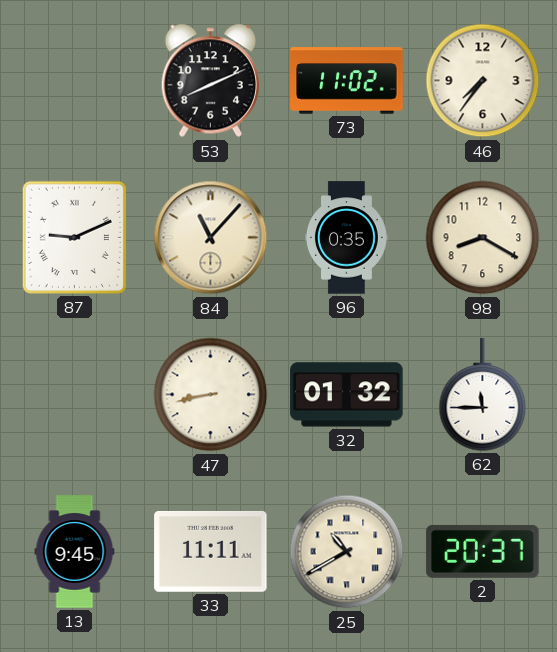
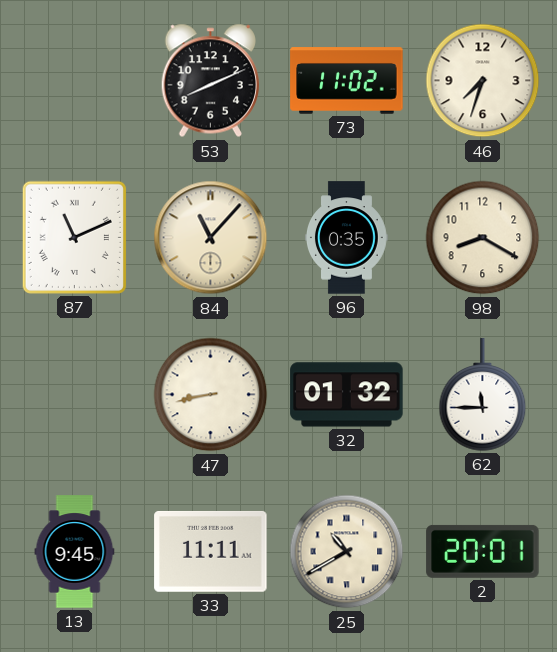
46: 7:36 -> 7:33 (483, 81)
87: 9:11 -> 11:11 (74, 237)
2: 20:37 -> 20:01 (483, 551)
